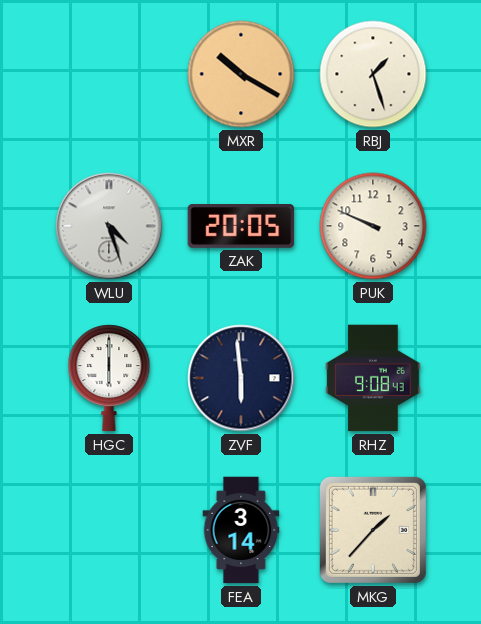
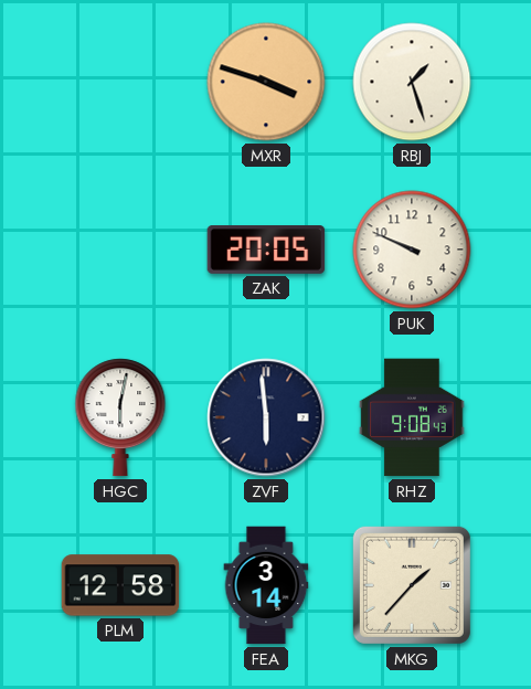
MXR: 10:20 -> 3:48 (266, 82)
WLU: 4:27 -> none (109, 226)
HGC: 6:00 -> 6:02 (120, 417)
PLM: none -> 12:58 (120, 585)
